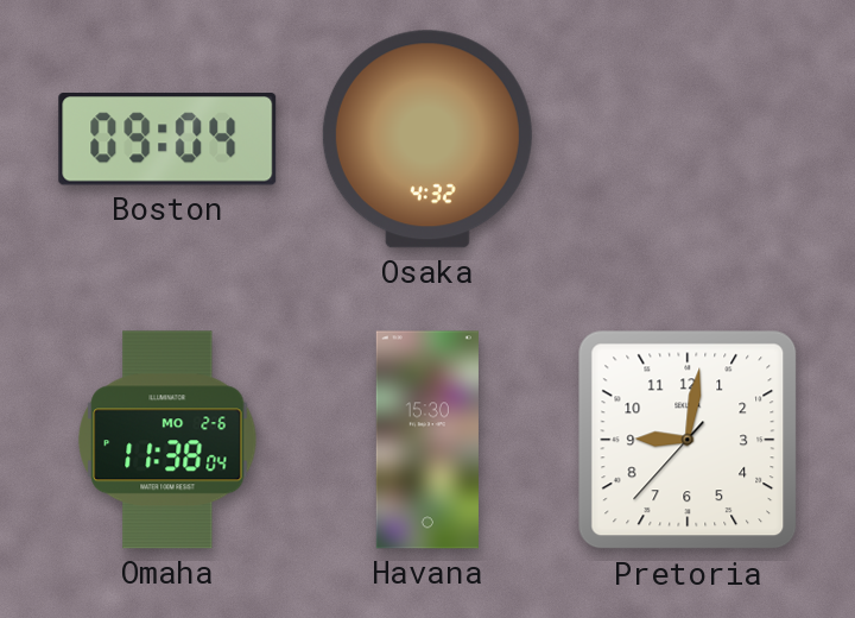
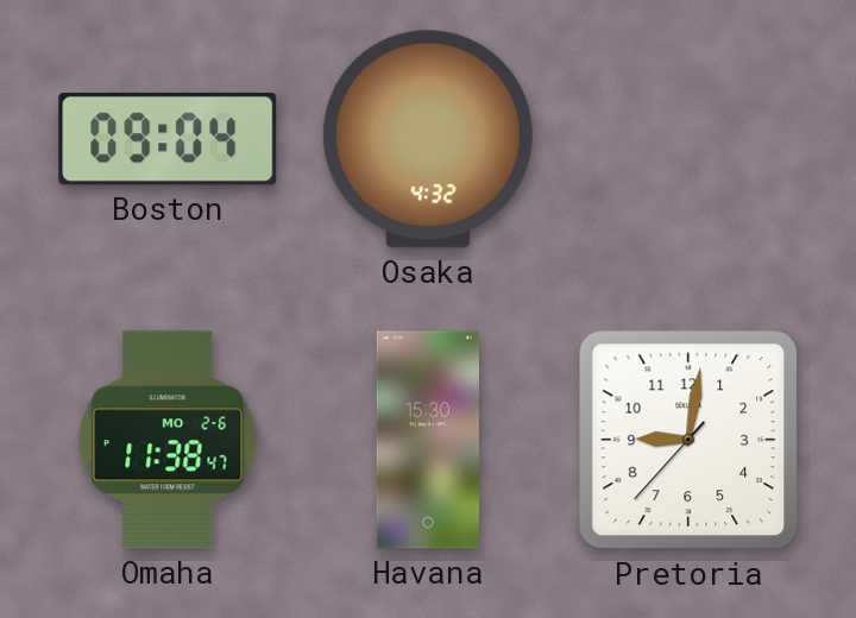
Omaha: 11:38:04 -> 11:38:47 (168, 440)
